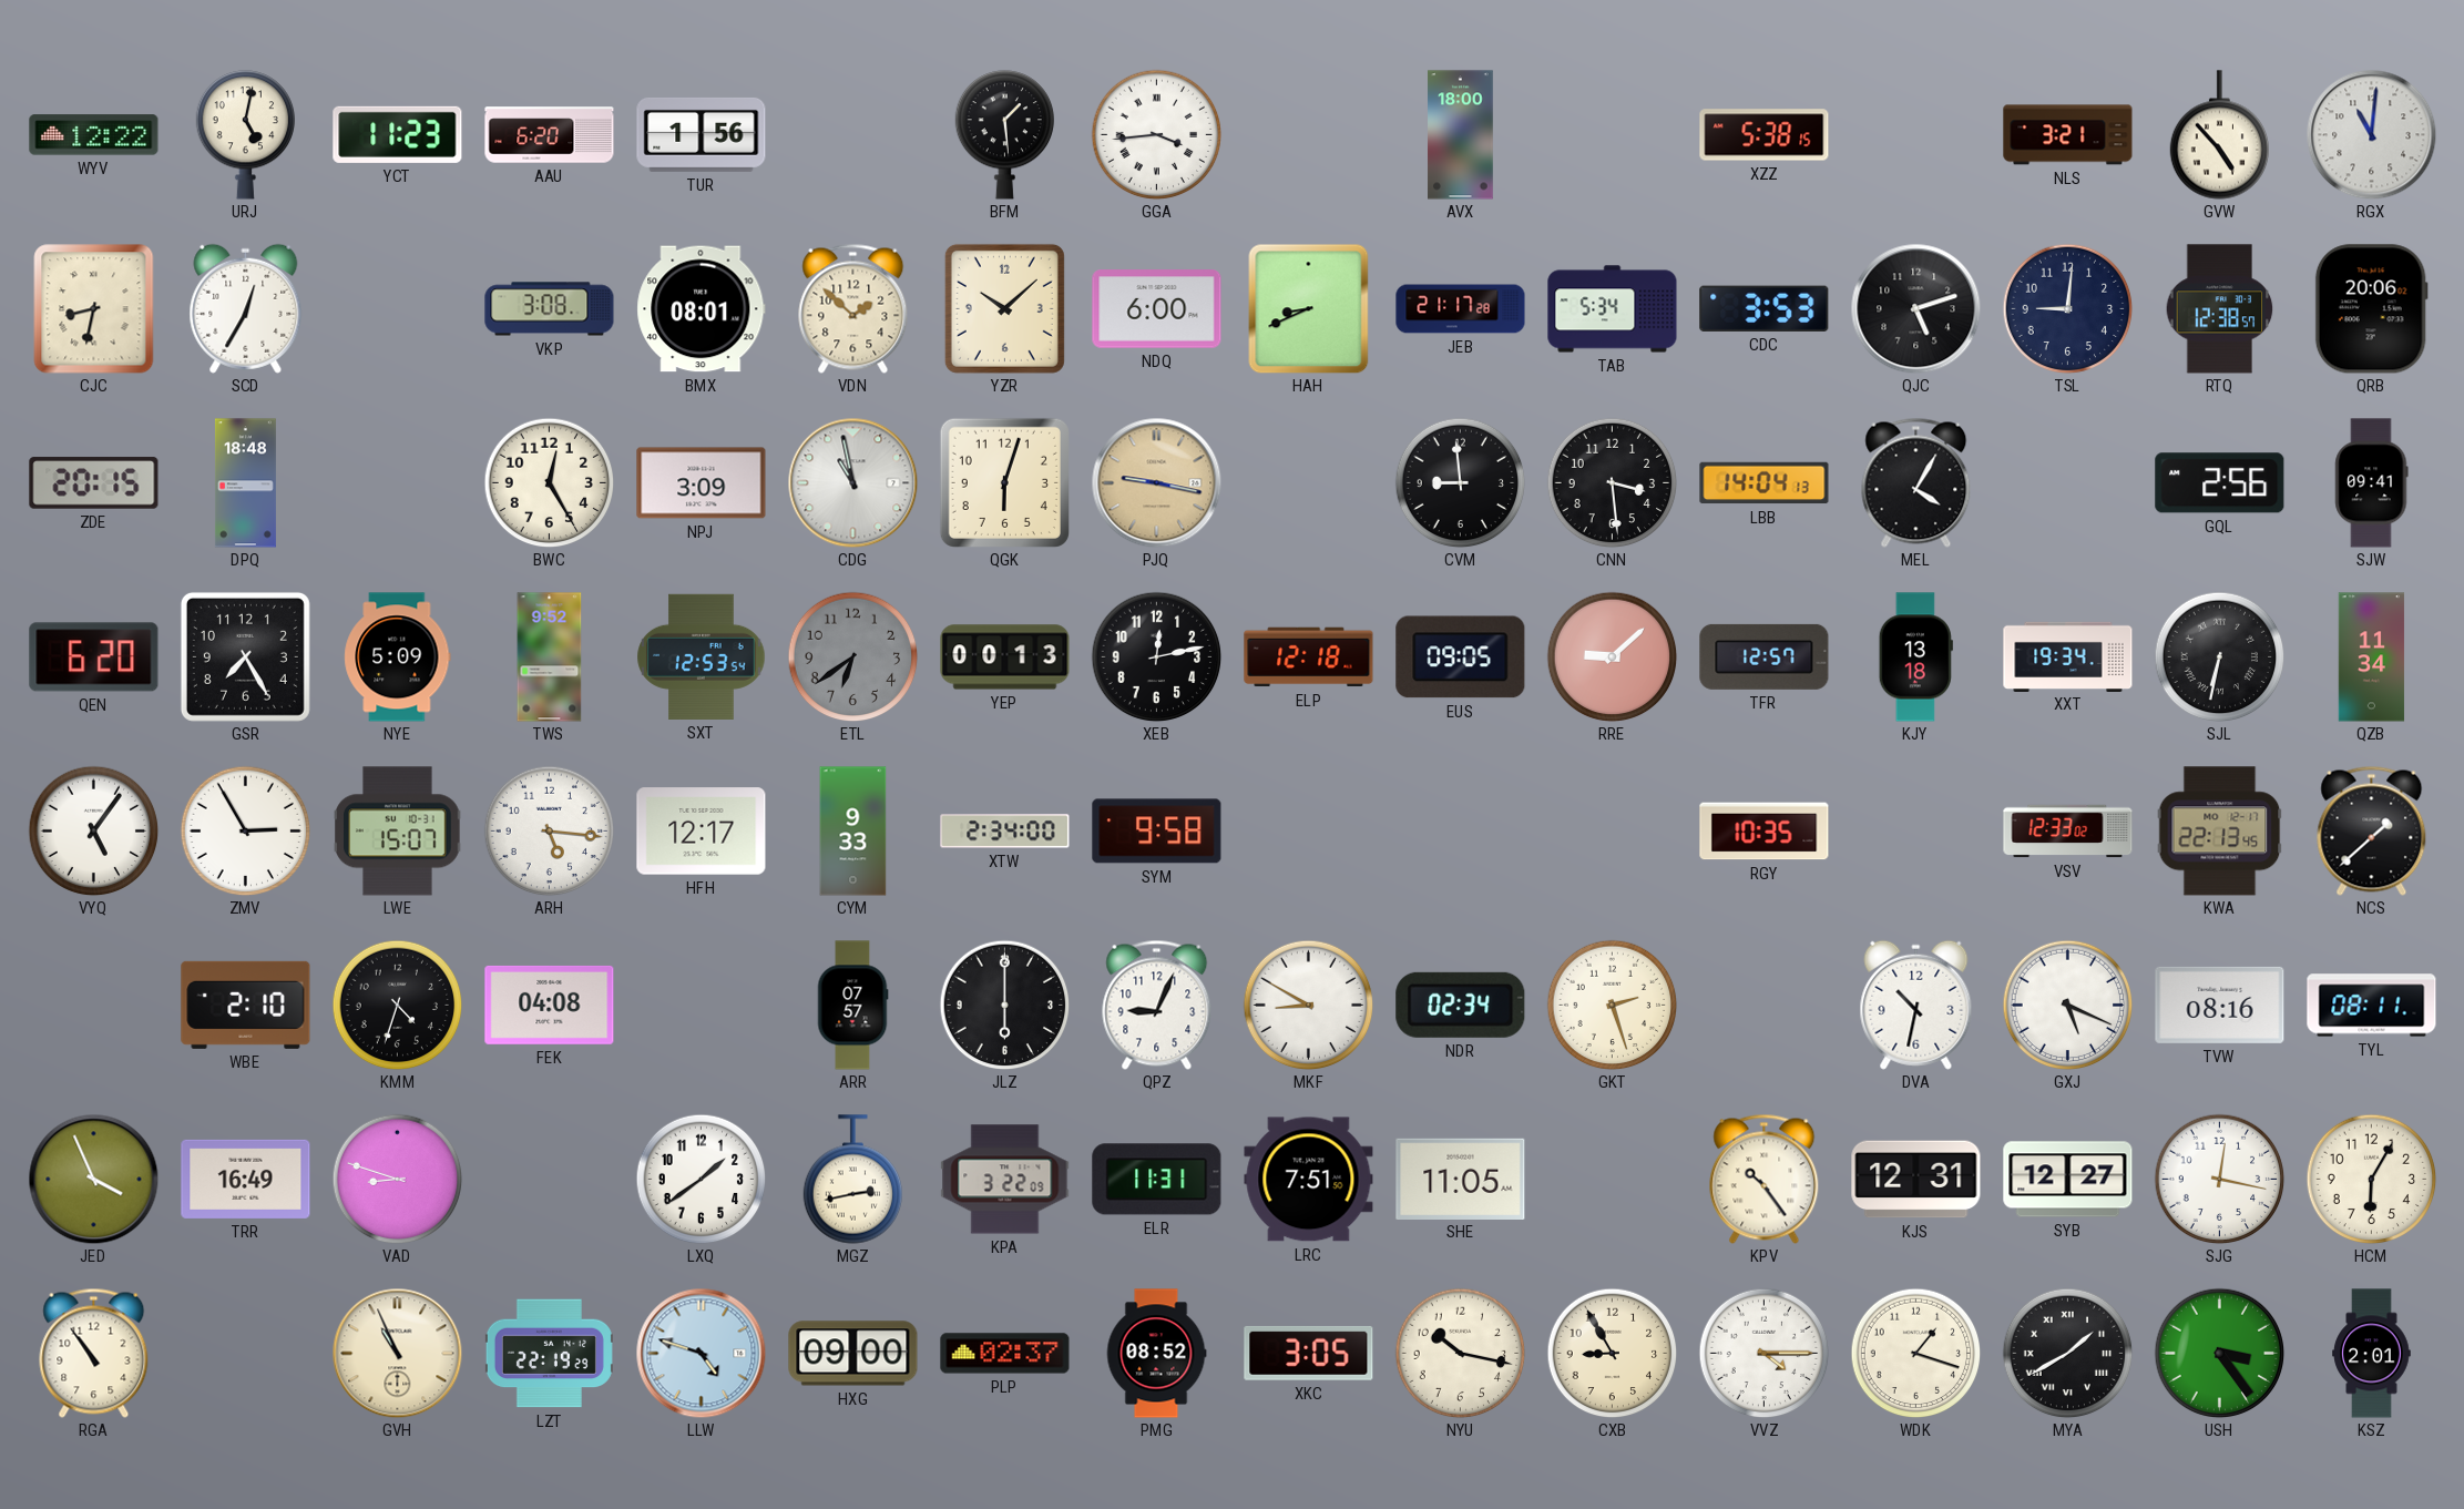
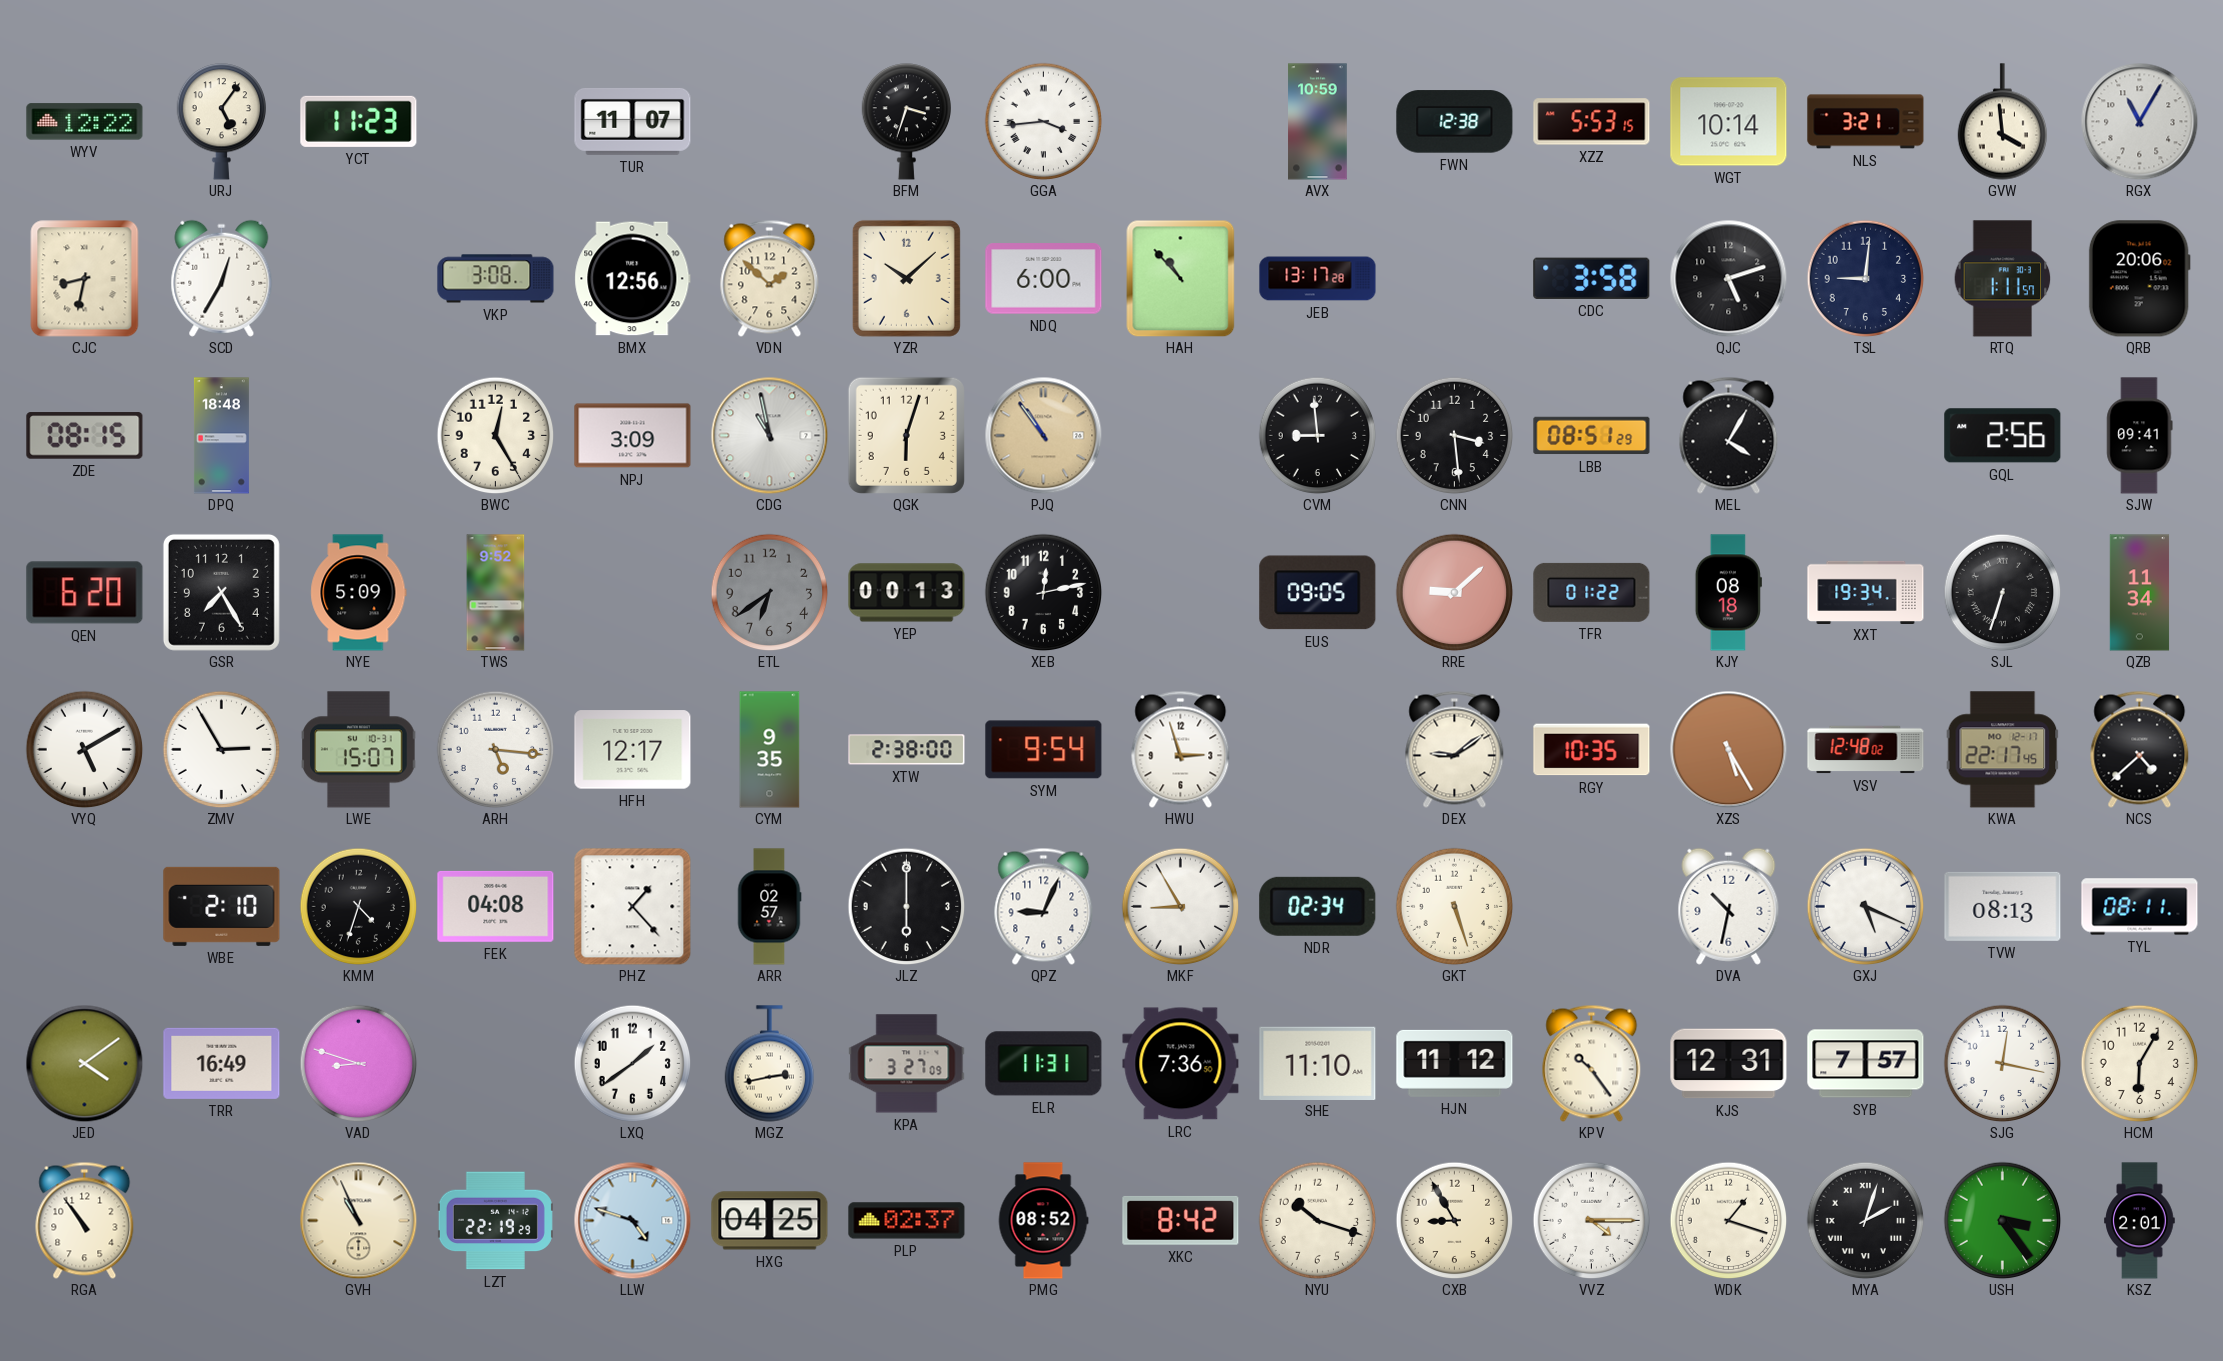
URJ: 5:02 -> 5:06 (221, 122)
AAU: 6:20 -> none (550, 135)
TUR: 1:56 -> 11:07 (633, 121)
BFM: 1:29 -> 3:33 (906, 122)
AVX: 18:00 -> 10:59 (1318, 122)
FWN: none -> 12:38 (1455, 122)
XZZ: 5:38 -> 5:53 (1592, 122)
WGT: none -> 10:14 (1729, 122)
GVW: 4:53 -> 3:59 (2002, 122)
RGX: 11:01 -> 11:05 (2139, 121)
BMX: 08:01 -> 12:56 (633, 279)
HAH: 8:41 -> 10:53 (1181, 278)
JEB: 21:17 -> 13:17 (1318, 279)
TAB: 5:34 -> none (1613, 309)
CDC: 3:53 -> 3:58 (1592, 278)
RTQ: 12:38 -> 1:11 (2003, 279)
ZDE: 20:15 -> 08:15 (85, 436)
PJQ: 9:17 -> 10:54 (1043, 435)
LBB: 14:04 -> 08:51 (1592, 436)
SXT: 12:53 -> none (702, 656)
ELP: 12:18 -> none (1309, 657)
TFR: 12:57 -> 01:22 (1592, 592)
KJY: 13:18 -> 08:18 (1728, 593)
SJL: 6:32 -> 6:33 (2002, 592)
VYQ: 5:06 -> 5:10 (84, 749)
CYM: 9:33 -> 9:35 (770, 750)
XTW: 2:34 -> 2:38 (907, 750)
SYM: 9:58 -> 9:54 (1044, 750)
HWU: none -> 2:57 (1181, 749)
DEX: none -> 9:09 (1455, 749)
XZS: none -> 5:25 (1728, 749)
VSV: 12:33 -> 12:48 (1866, 750)
KWA: 22:13 -> 22:17 (2003, 750)
NCS: 1:38 -> 4:38 (2140, 749)
PHZ: none -> 1:23 (632, 906)
ARR: 07:57 -> 02:57 (769, 907)
MKF: 8:50 -> 8:55 (1180, 906)
GKT: 2:27 -> 5:27 (1454, 906)
TVW: 08:16 -> 08:13 (2003, 906)
JED: 3:56 -> 4:09 (84, 1063)
KPA: 3:22 -> 3:27 (907, 1064)
LRC: 7:51 -> 7:36 (1181, 1064)
SHE: 11:05 -> 11:10 (1318, 1063)
HJN: none -> 11:12 (1455, 1063)
SYB: 12:27 -> 7:57 (1866, 1064)
HXG: 09:00 -> 04:25 (770, 1221)
XKC: 3:05 -> 8:42 (1181, 1220)
NYU: 10:17 -> 10:18 (1317, 1220)
MYA: 1:40 -> 2:03 (1865, 1220)
